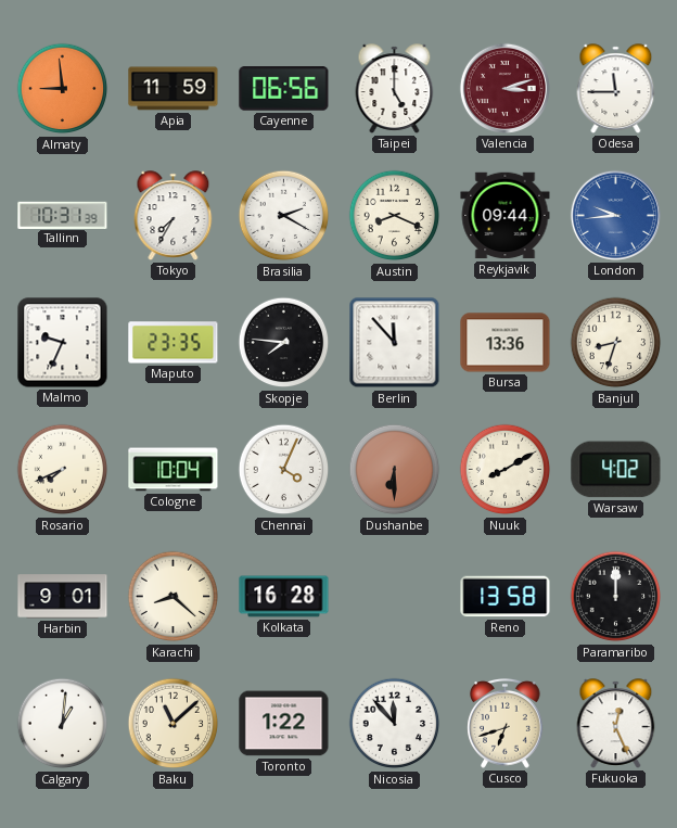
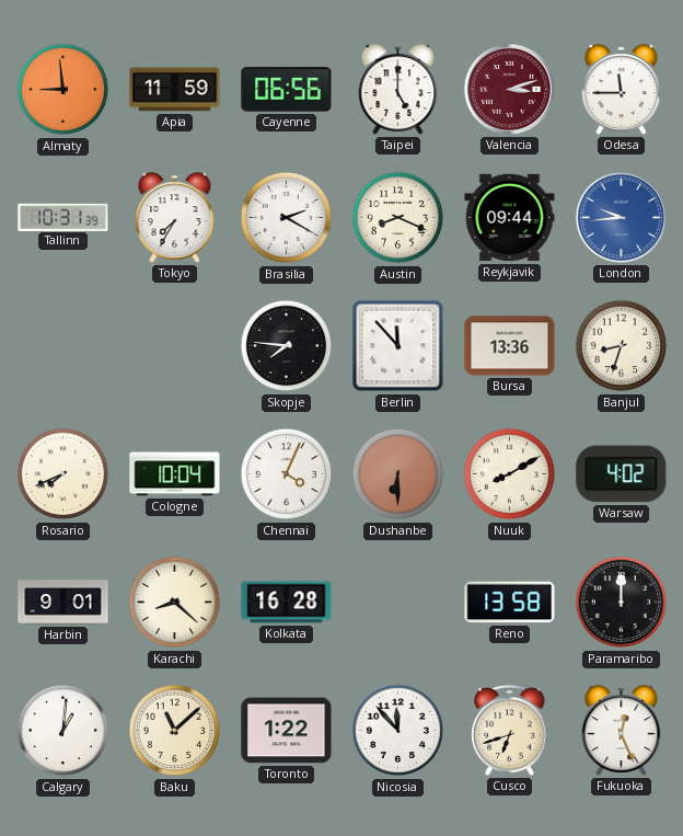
Malmo: 9:34 -> none (63, 343)
Maputo: 23:35 -> none (174, 343)
